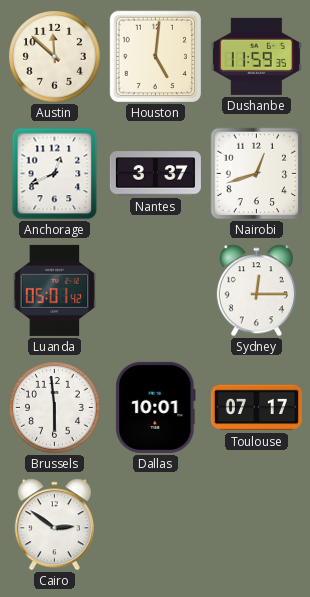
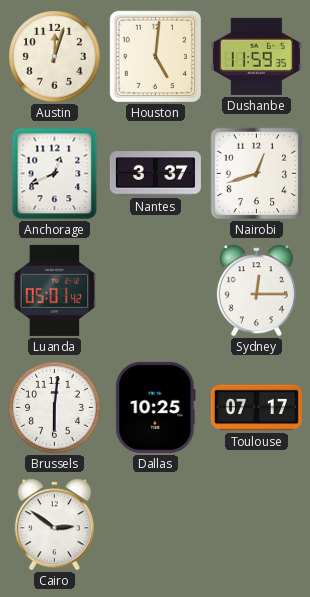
Austin: 11:52 -> 12:03 (55, 57)
Brussels: 5:59 -> 6:01 (55, 408)
Dallas: 10:01 -> 10:25 (156, 407)
